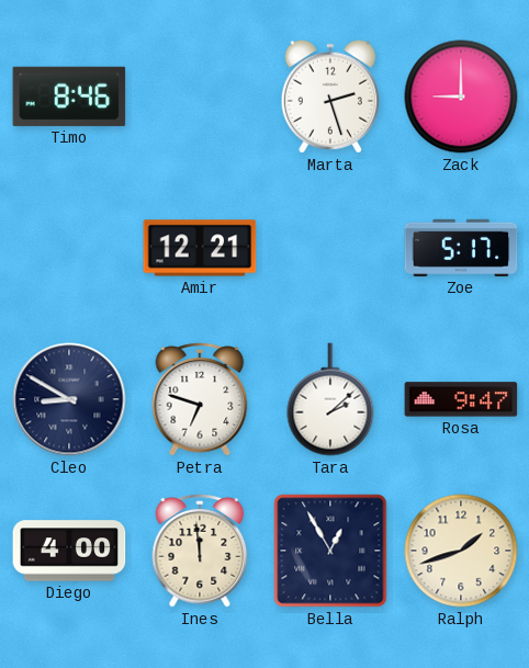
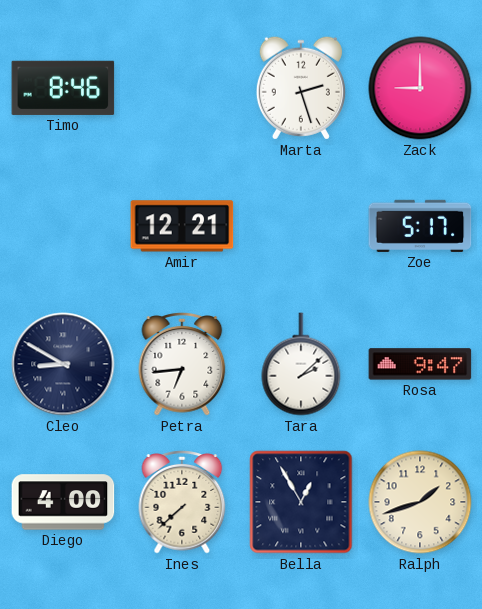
Petra: 6:48 -> 6:44 (182, 365)
Ines: 11:59 -> 7:38 (182, 503)
